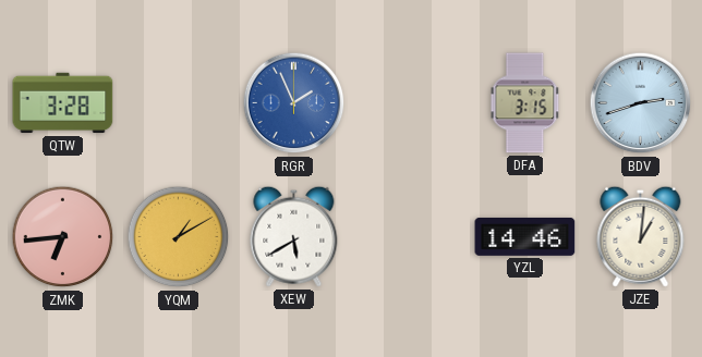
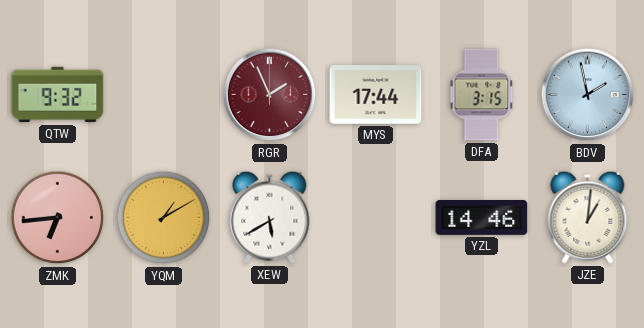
QTW: 3:28 -> 9:32 (58, 95)
RGR dial: blue -> burgundy (270, 95)
MYS: none -> 17:44 (376, 95)
BDV: 2:42 -> 1:58 (588, 95)
